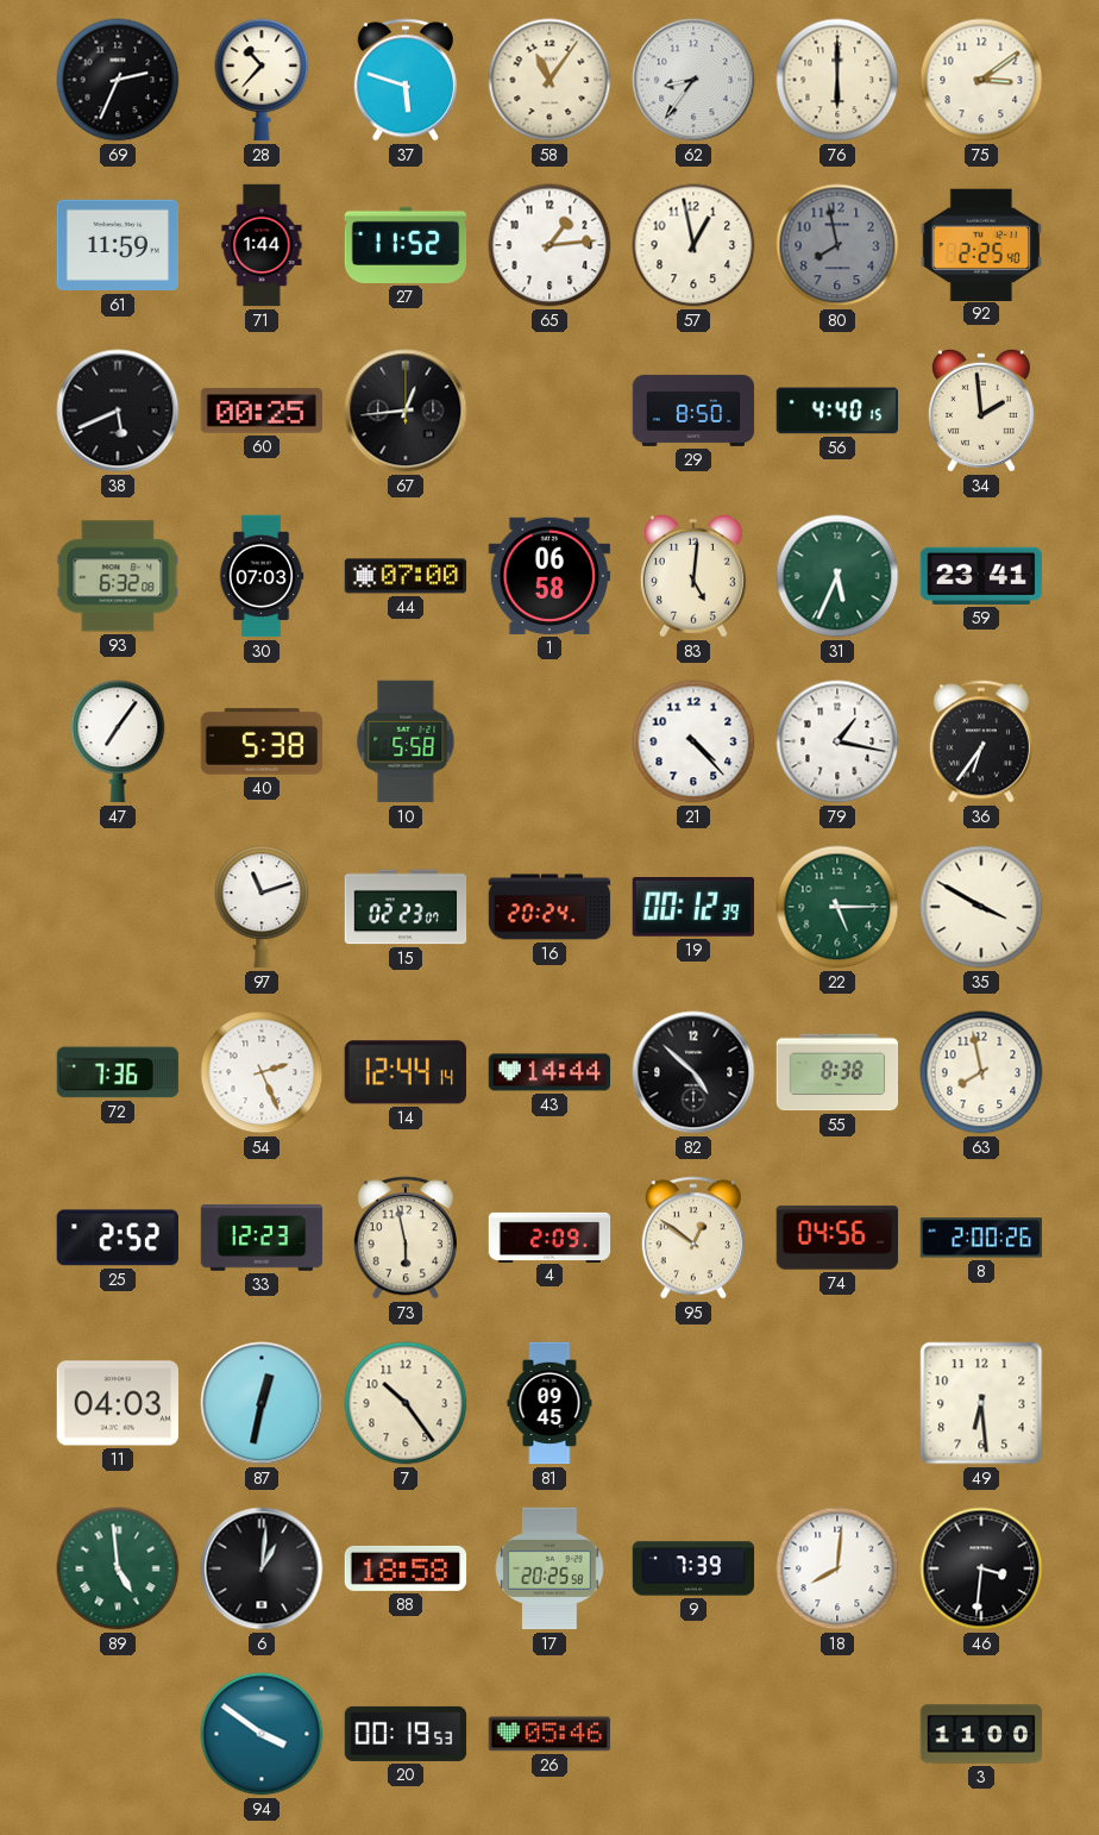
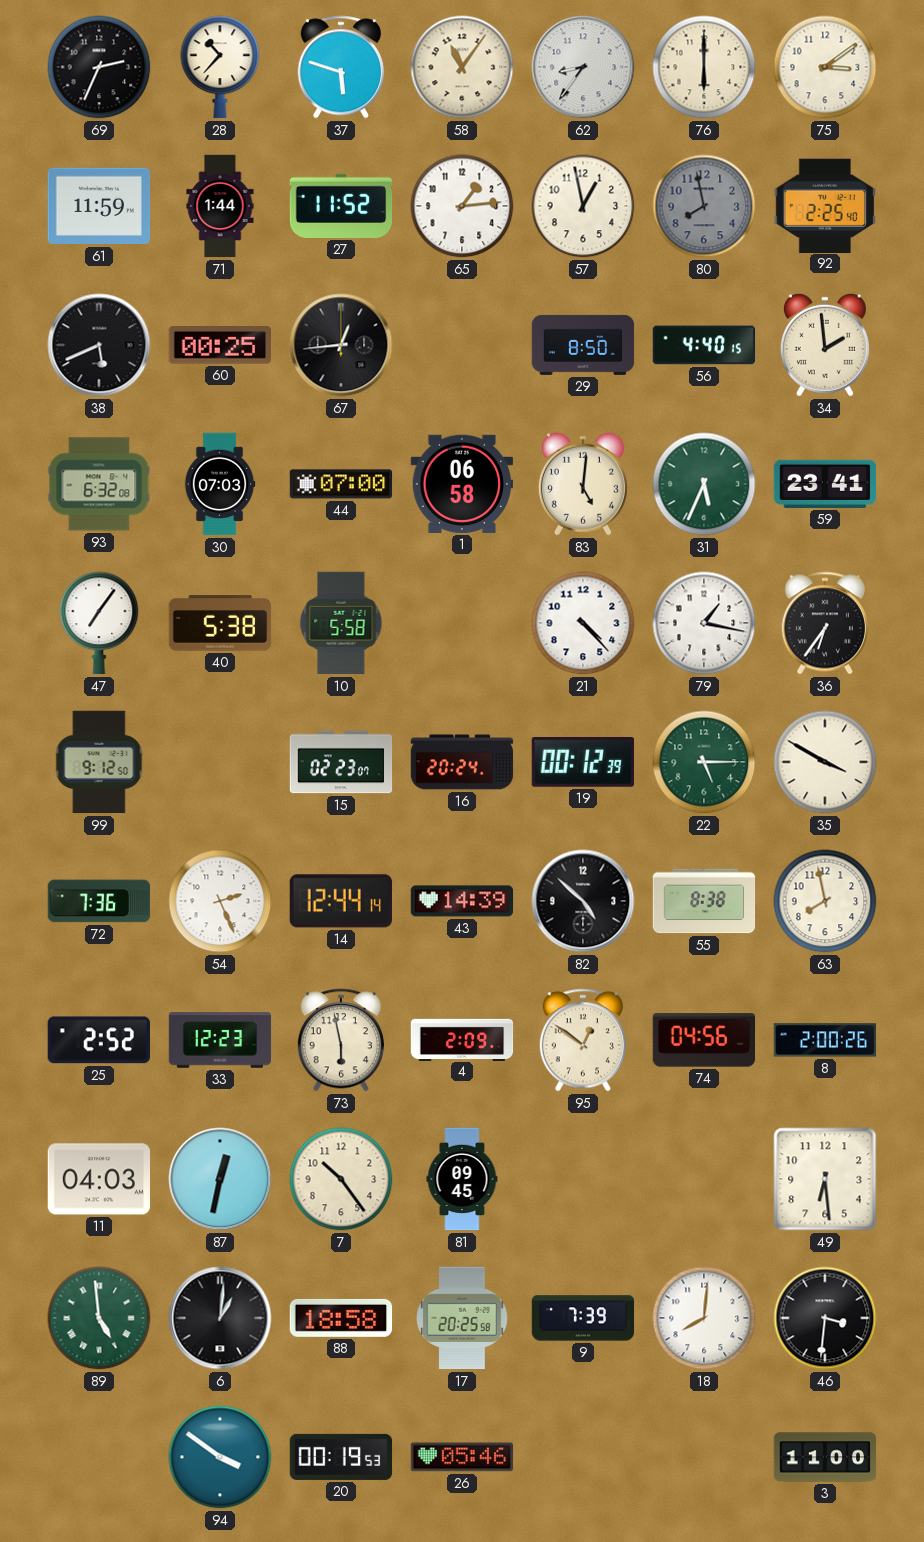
99: none -> 9:12 (99, 762)
97: 11:12 -> none (262, 907)
43: 14:44 -> 14:39 (462, 901)
